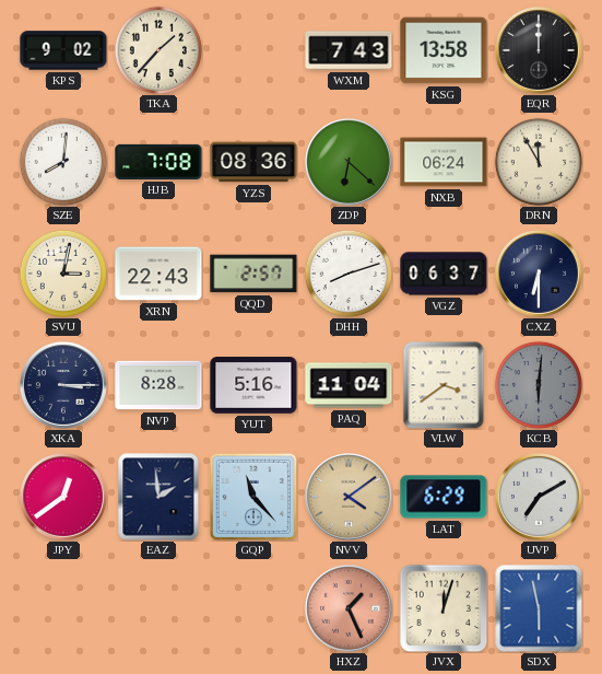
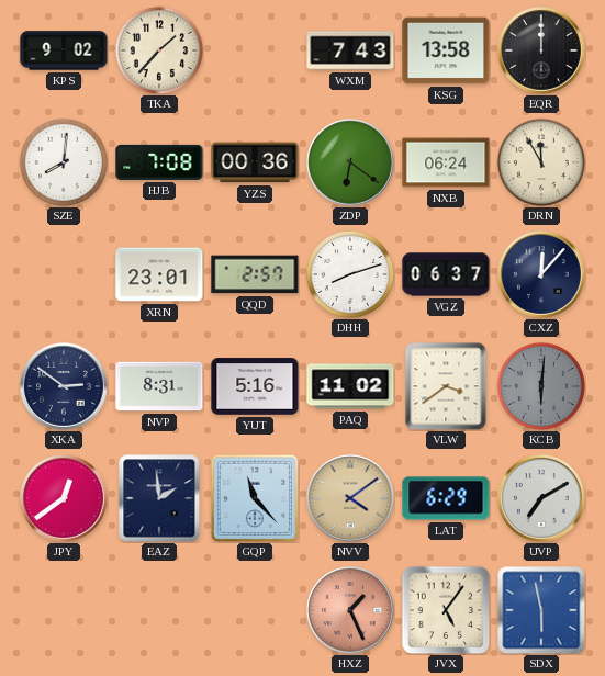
YZS: 08:36 -> 00:36 (255, 162)
ZDP: 6:22 -> 6:21 (350, 162)
SVU: 3:02 -> none (63, 274)
XRN: 22:43 -> 23:01 (159, 274)
CXZ: 6:30 -> 12:07 (541, 274)
XKA: 3:15 -> 2:51 (64, 386)
NVP: 8:28 -> 8:31 (159, 386)
PAQ: 11:04 -> 11:02 (350, 386)
JVX: 12:03 -> 5:06 (446, 610)
